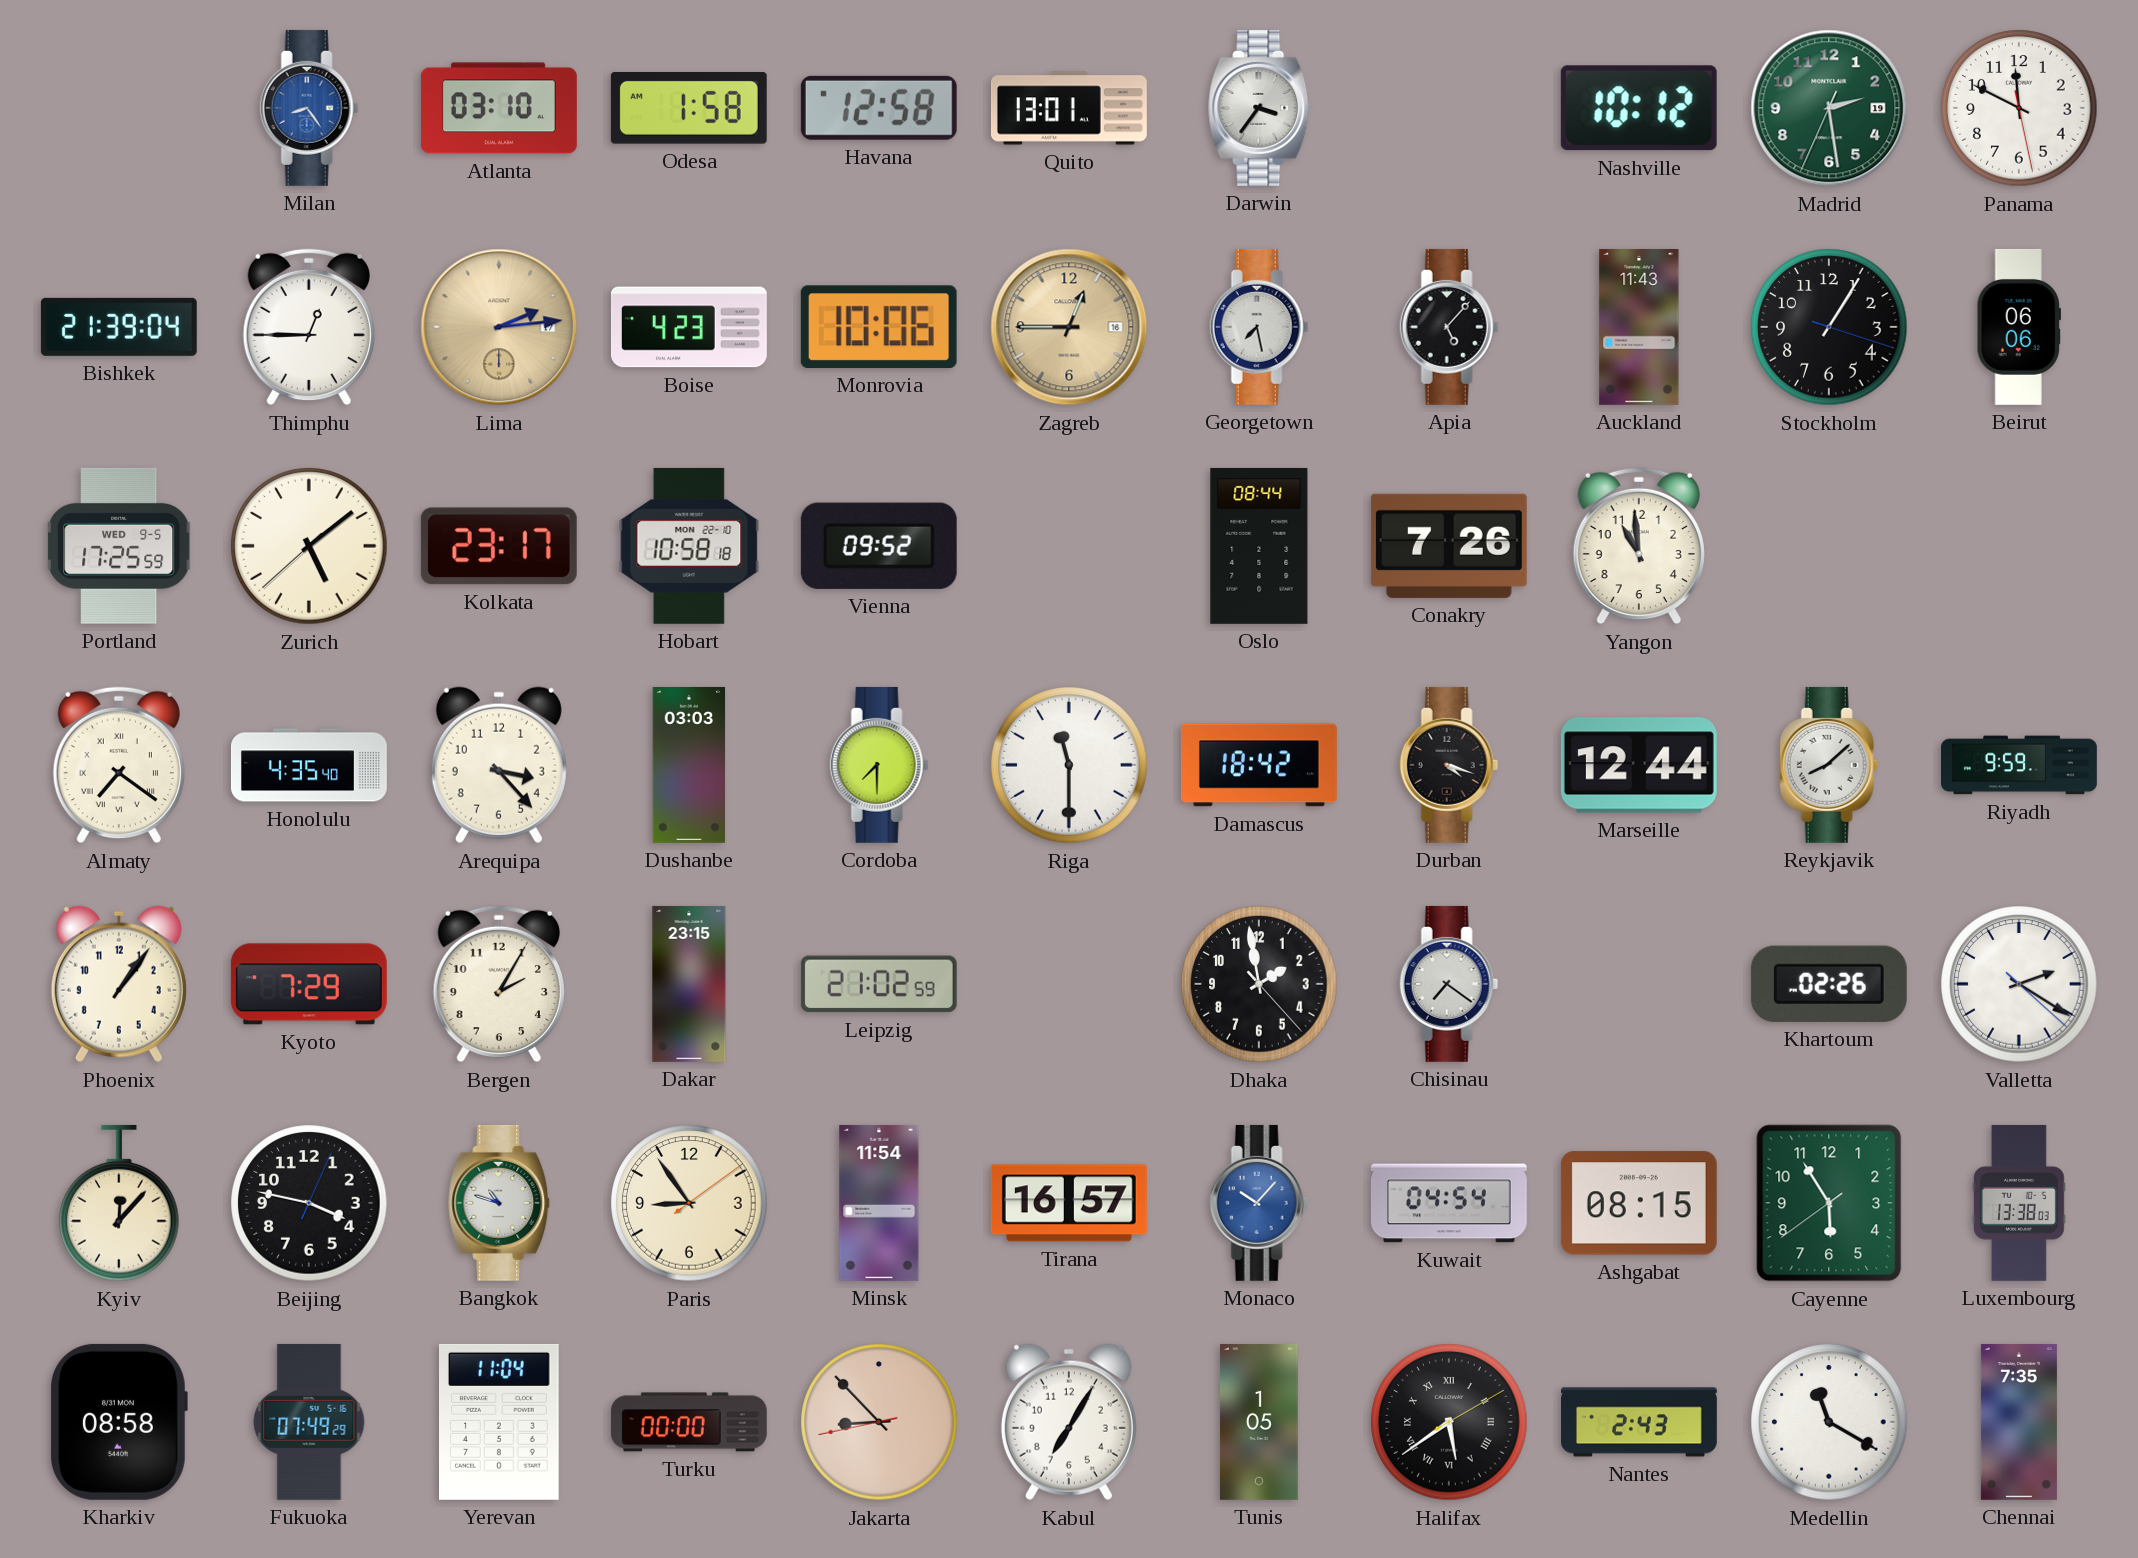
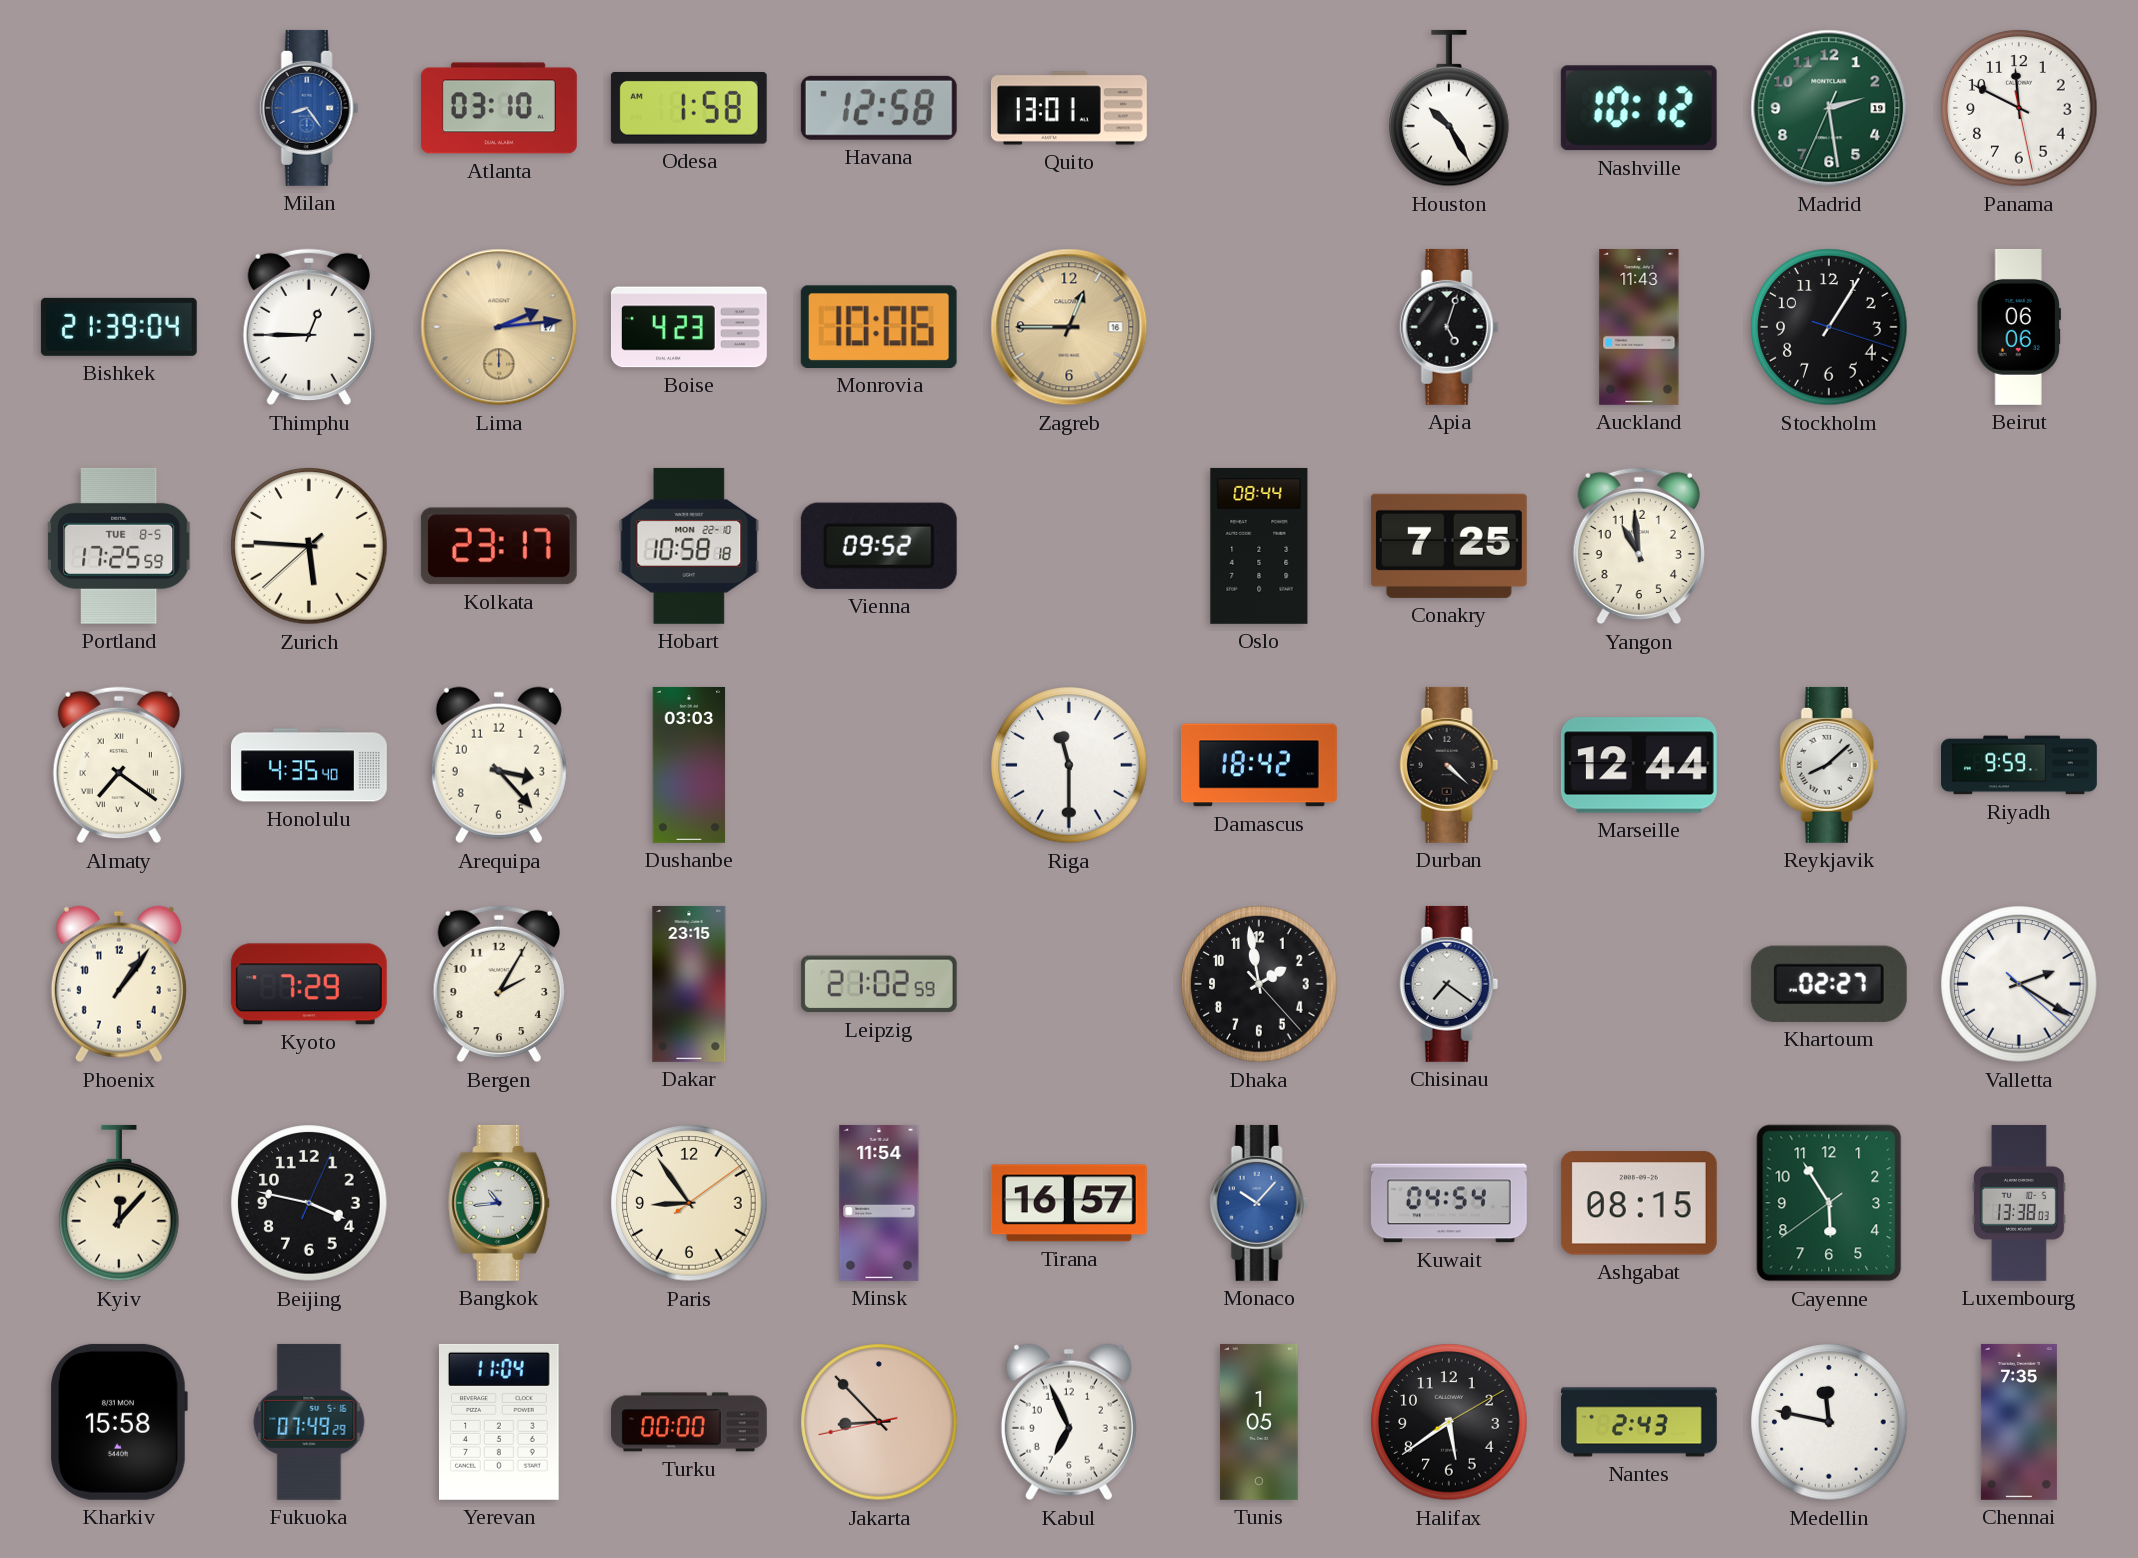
Darwin: 3:36 -> none (1260, 108)
Houston: none -> 10:25 (1449, 108)
Georgetown: 7:28 -> none (1259, 327)
Apia: 5:07 -> 5:03 (1449, 327)
Portland date: WED 9-5 -> TUE 8-5 (119, 546)
Zurich: 5:08 -> 5:45 (309, 546)
Conakry: 7:26 -> 7:25 (1449, 546)
Cordoba: 7:30 -> none (879, 765)
Durban: 4:18 -> 4:22 (1449, 765)
Khartoum: 02:26 -> 02:27 (1829, 984)
Bangkok: 10:48 -> 10:44 (500, 1203)
Kharkiv: 08:58 -> 15:58 (119, 1422)
Kabul: 7:05 -> 6:56 (1069, 1422)
Halifax numerals: Roman -> Arabic (1449, 1422)
Medellin: 11:20 -> 11:47 (1829, 1422)
